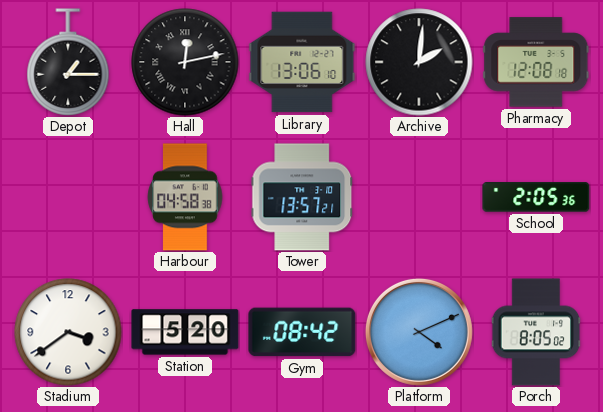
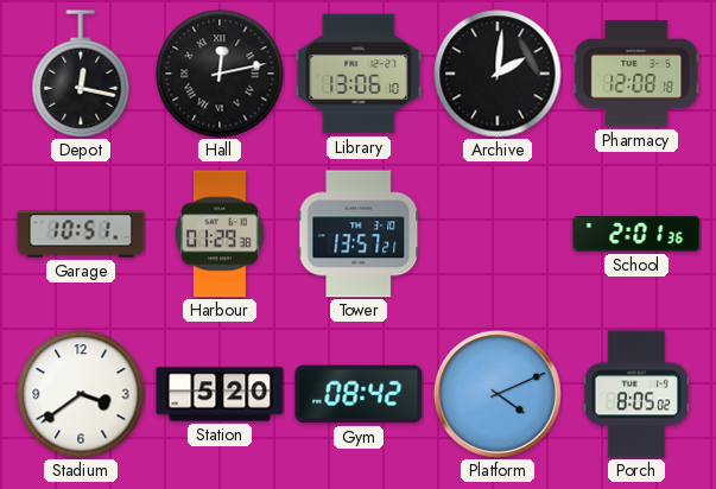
Depot: 1:15 -> 12:17 (81, 74)
Garage: none -> 10:51 (81, 234)
Harbour: 04:58 -> 01:29 (220, 234)
School: 2:05 -> 2:01 (636, 234)
